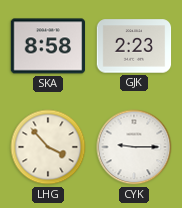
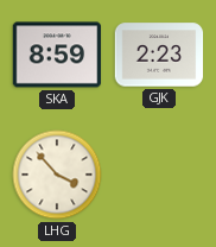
SKA: 8:58 -> 8:59 (57, 55)
CYK: 9:15 -> none (134, 147)
